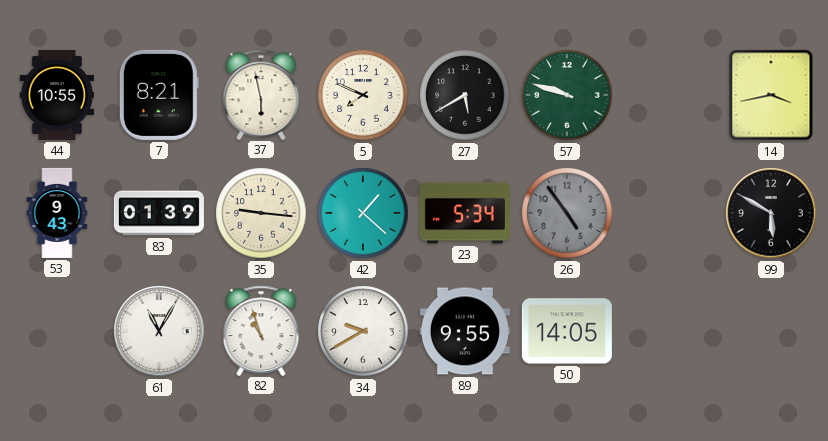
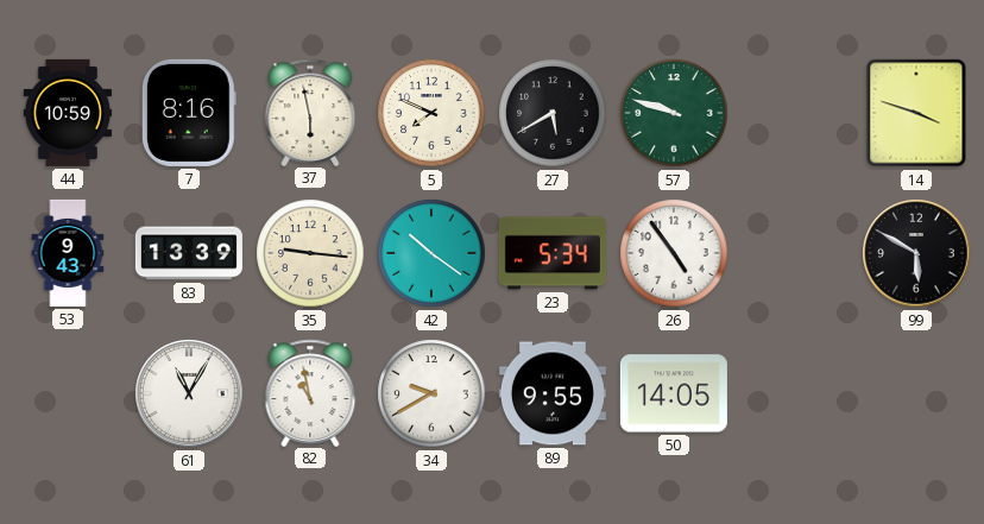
44: 10:55 -> 10:59 (68, 113)
7: 8:21 -> 8:16 (189, 113)
14: 3:43 -> 3:48 (916, 113)
83: 01:39 -> 13:39 (189, 253)
42: 1:22 -> 10:21 (431, 253)
26 dial: grey -> white (674, 253)
82: 10:57 -> 10:58 (310, 392)
